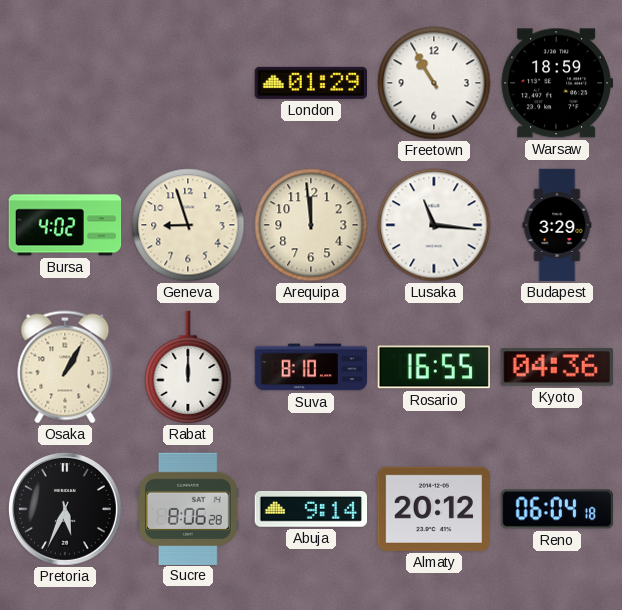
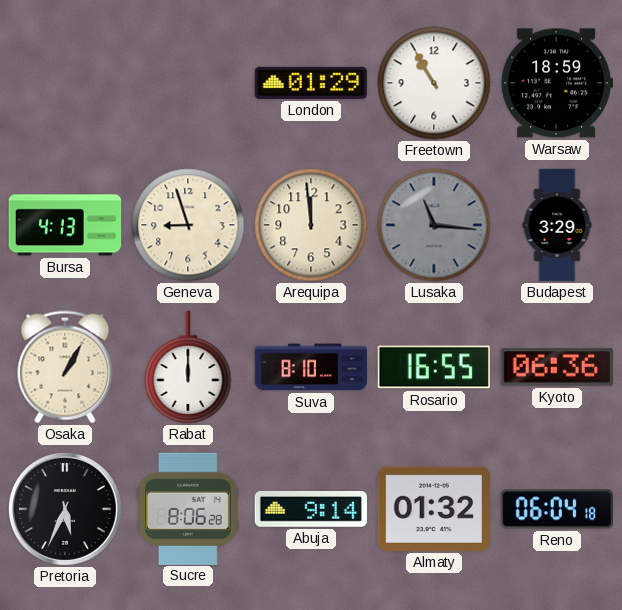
Bursa: 4:02 -> 4:13 (65, 225)
Lusaka dial: white -> grey (434, 225)
Kyoto: 04:36 -> 06:36 (557, 367)
Almaty: 20:12 -> 01:32 (433, 509)
